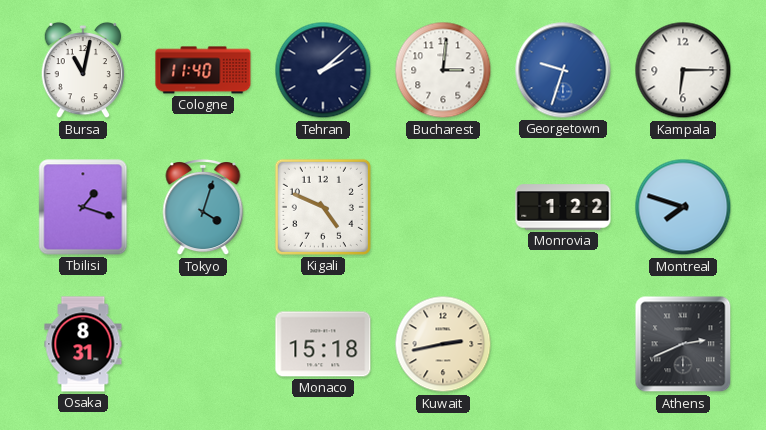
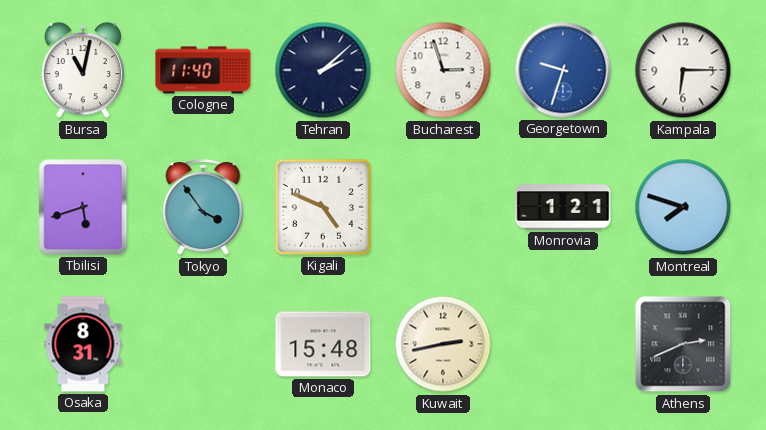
Bucharest: 3:01 -> 2:57 (443, 70)
Tbilisi: 1:18 -> 5:42 (83, 207)
Tokyo: 4:03 -> 3:54 (203, 208)
Monrovia: 1:22 -> 1:21 (563, 207)
Monaco: 15:18 -> 15:48 (323, 344)
